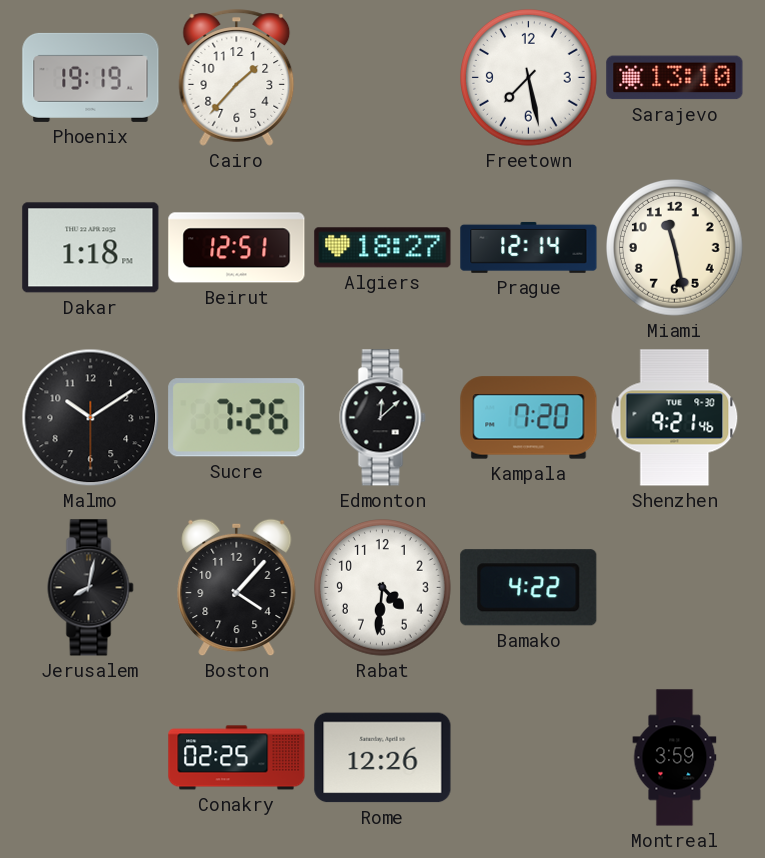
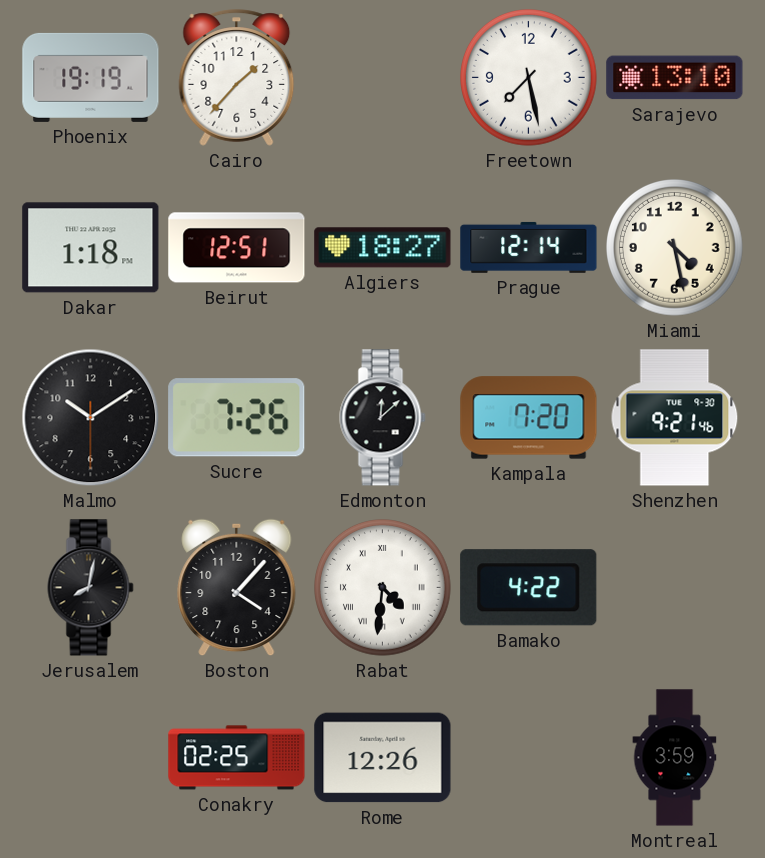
Miami: 11:28 -> 4:28 (675, 248)
Rabat numerals: Arabic -> Roman (383, 588)
